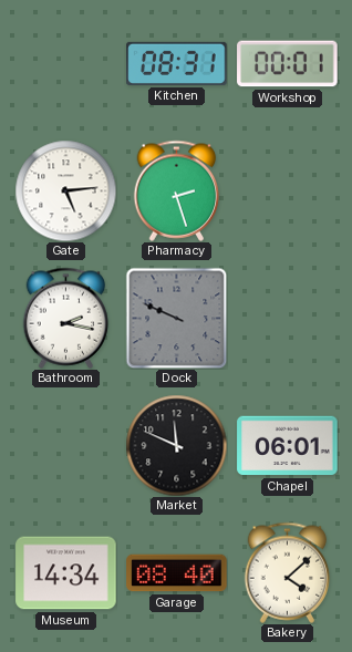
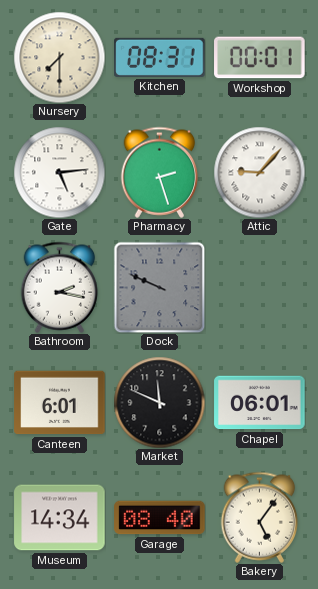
Nursery: none -> 7:30 (59, 57)
Attic: none -> 9:07 (259, 172)
Canteen: none -> 6:01 (60, 403)
Bakery: 4:08 -> 5:06 (260, 517)
